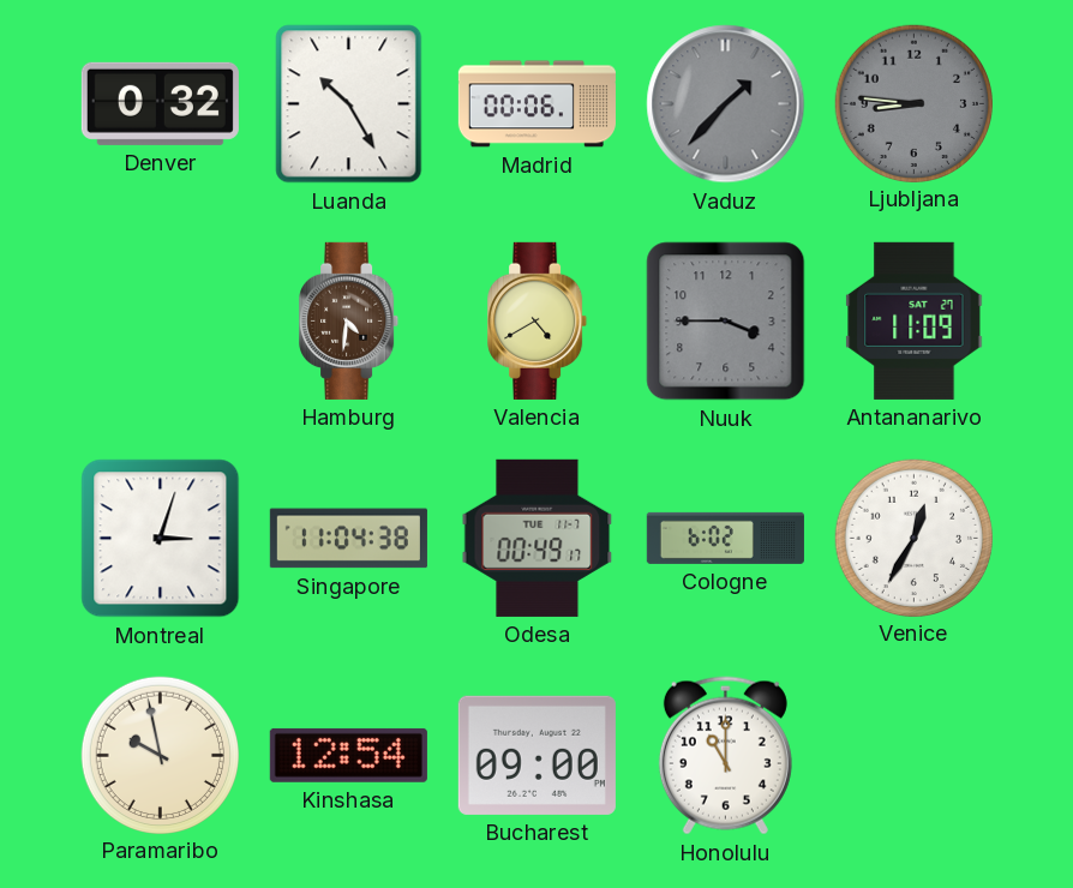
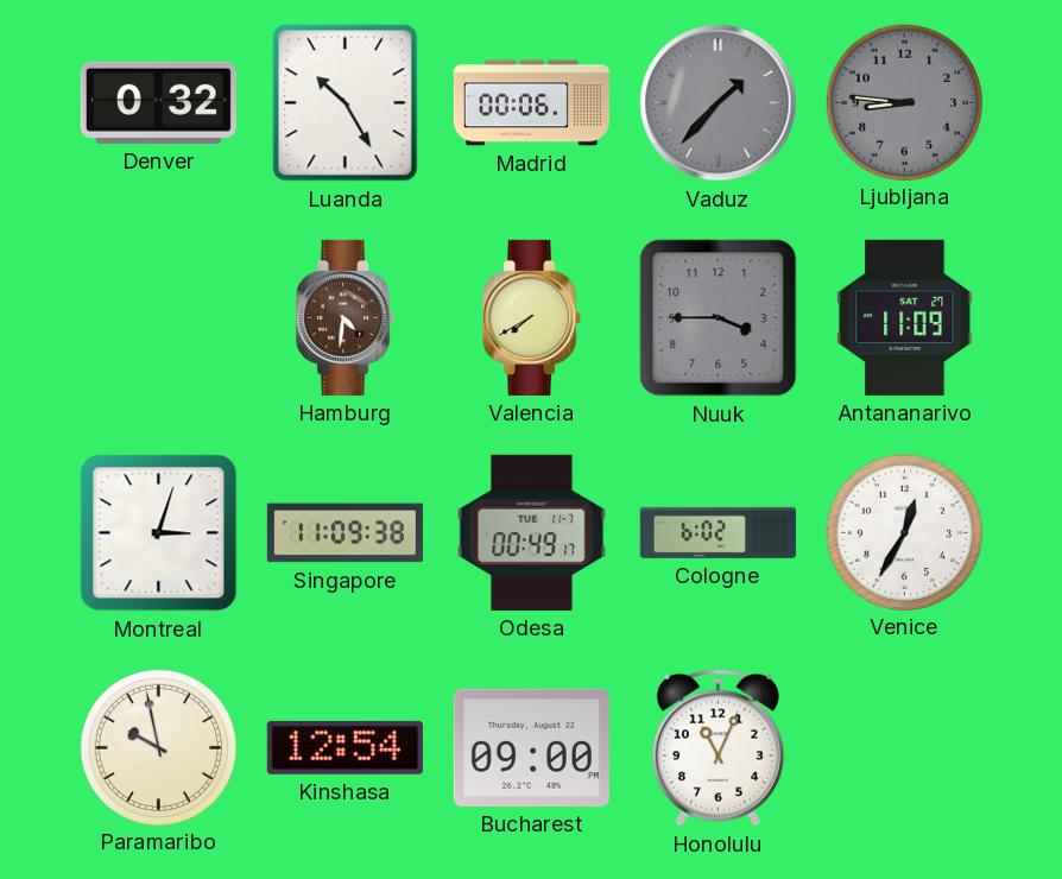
Valencia: 4:40 -> 7:40 (532, 317)
Singapore: 11:04 -> 11:09 (344, 533)
Honolulu: 11:00 -> 11:04 (718, 748)
